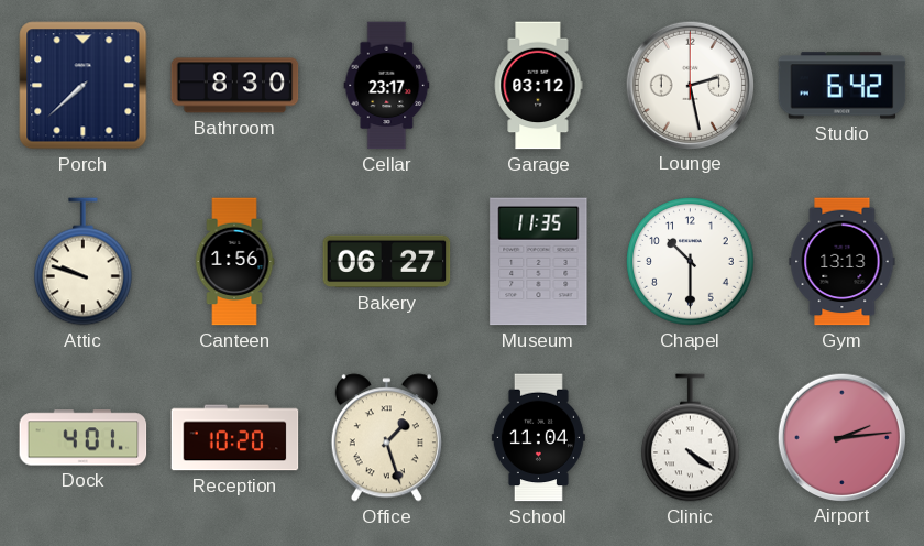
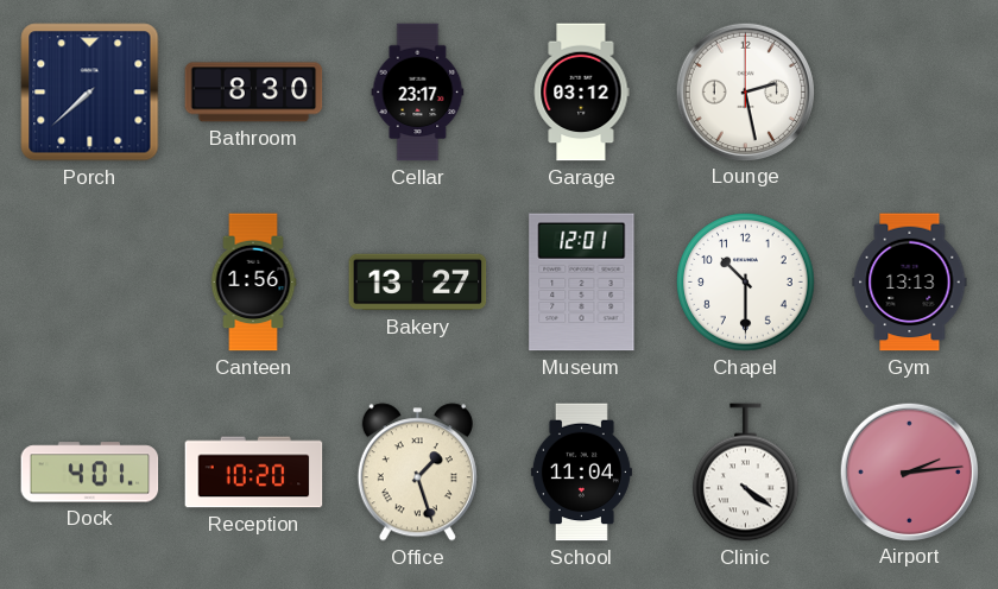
Studio: 6:42 -> none (843, 86)
Attic: 9:48 -> none (84, 262)
Bakery: 06:27 -> 13:27 (418, 283)
Museum: 11:35 -> 12:01 (582, 283)
